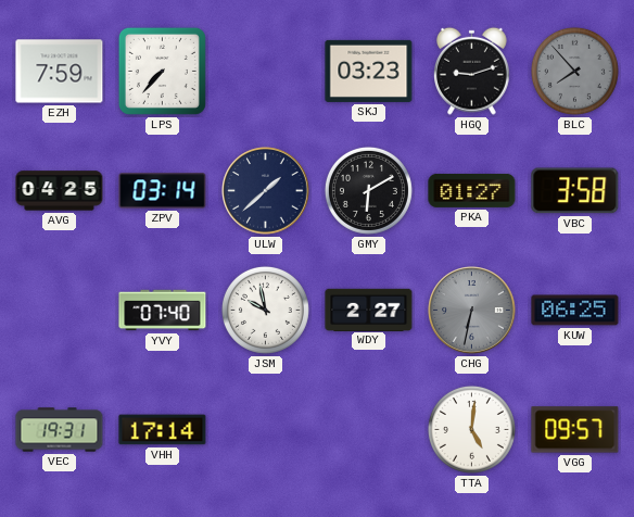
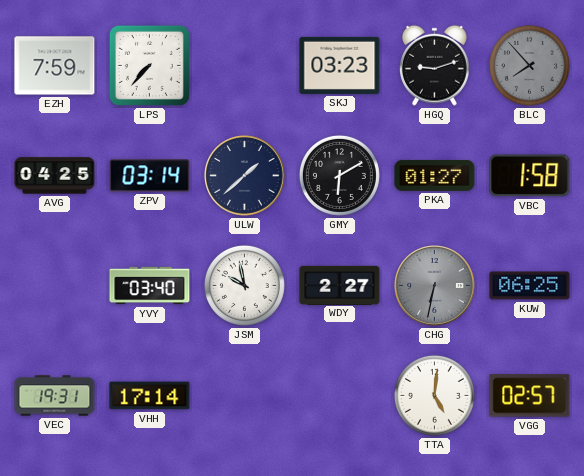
VBC: 3:58 -> 1:58 (530, 176)
YVY: 07:40 -> 03:40 (150, 286)
VGG: 09:57 -> 02:57 (530, 396)
